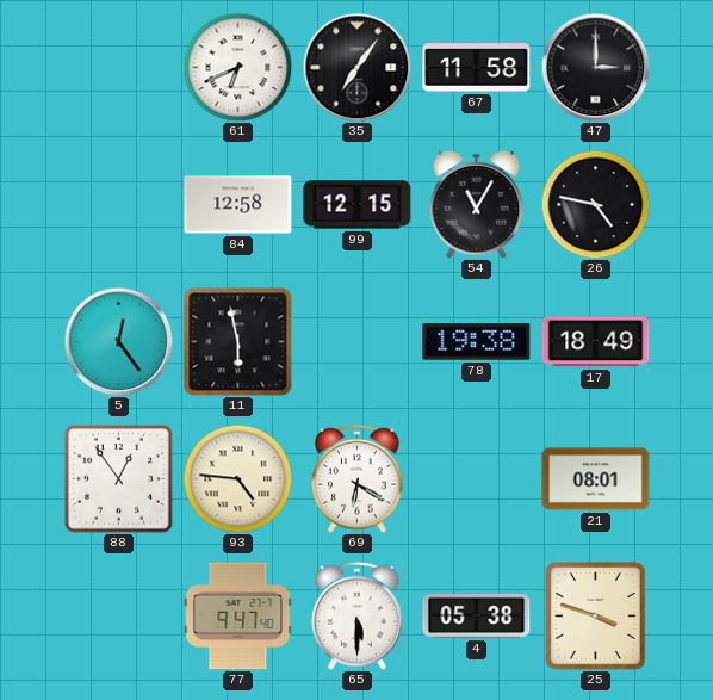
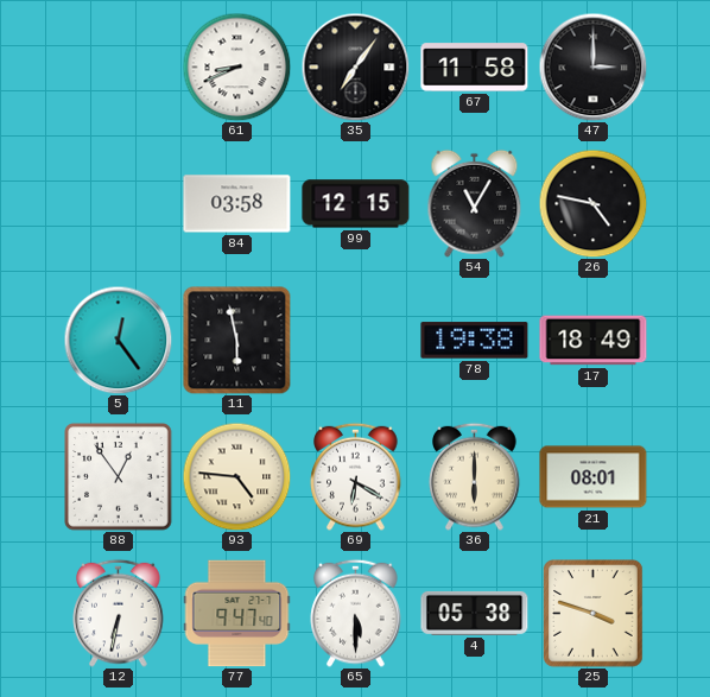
61: 6:41 -> 8:41 (236, 66)
84: 12:58 -> 03:58 (237, 204)
36: none -> 6:00 (475, 476)
12: none -> 6:32 (119, 613)
